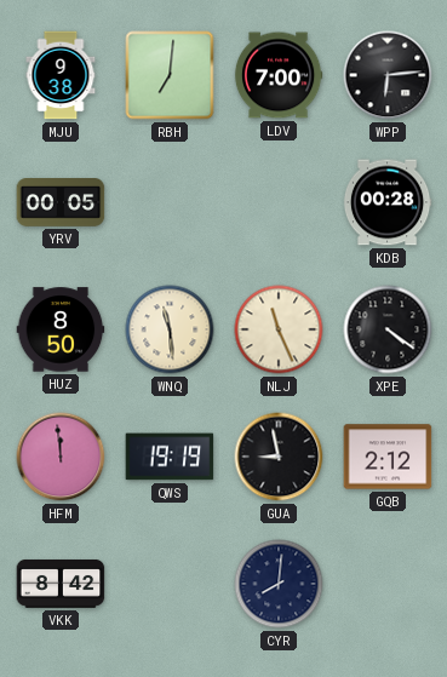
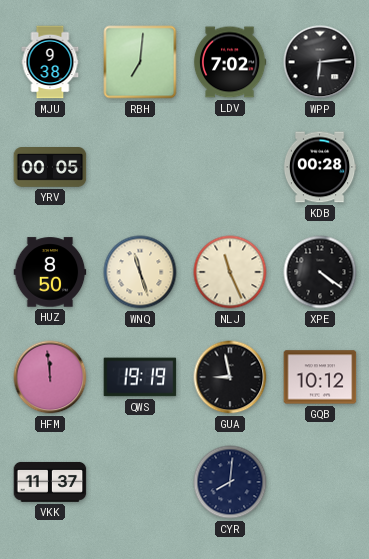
LDV: 7:00 -> 7:02 (230, 62)
WNQ: 11:29 -> 11:27 (140, 272)
GQB: 2:12 -> 10:12 (320, 377)
VKK: 8:42 -> 11:37 (50, 482)
